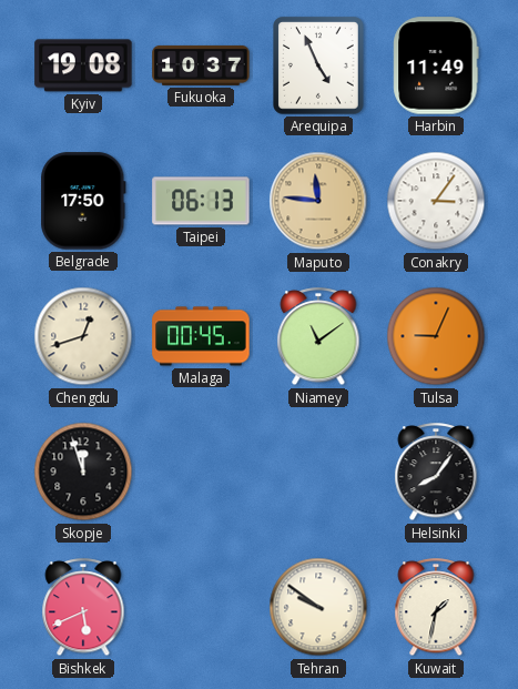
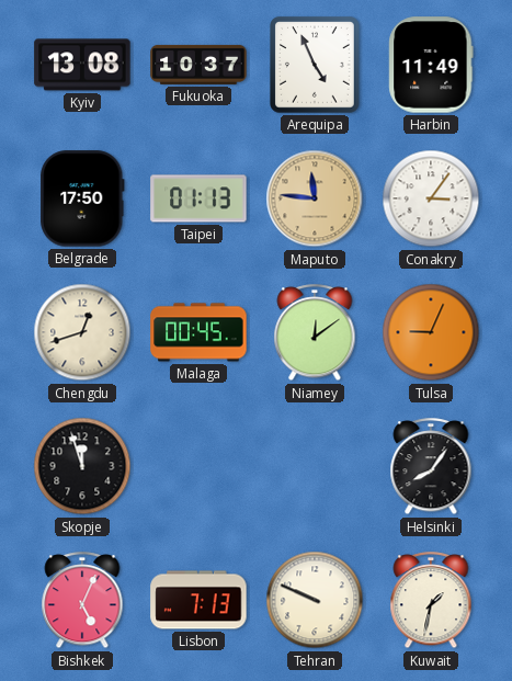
Kyiv: 19:08 -> 13:08 (82, 65)
Taipei: 06:13 -> 01:13 (198, 198)
Niamey: 11:09 -> 12:09 (315, 333)
Bishkek: 5:41 -> 5:04 (82, 601)
Lisbon: none -> 7:13 (198, 600)
Tehran: 9:51 -> 9:49 (315, 600)
